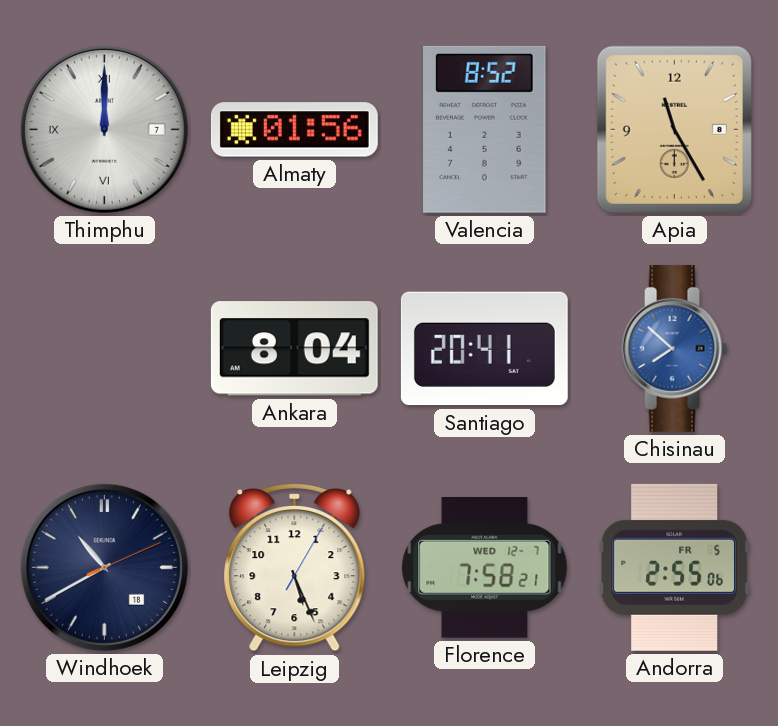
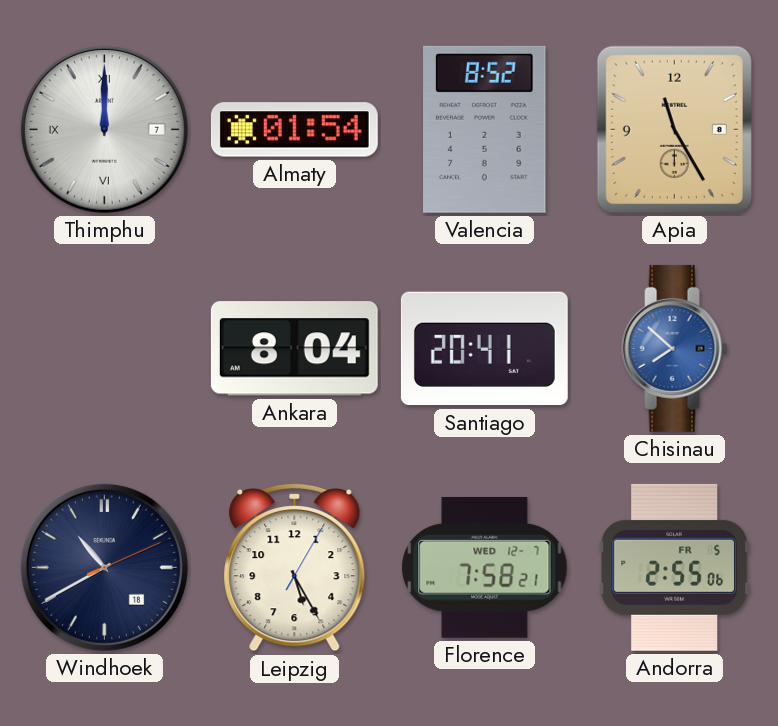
Almaty: 01:56 -> 01:54 (294, 130)
Leipzig: 5:26 -> 5:25 (295, 567)
